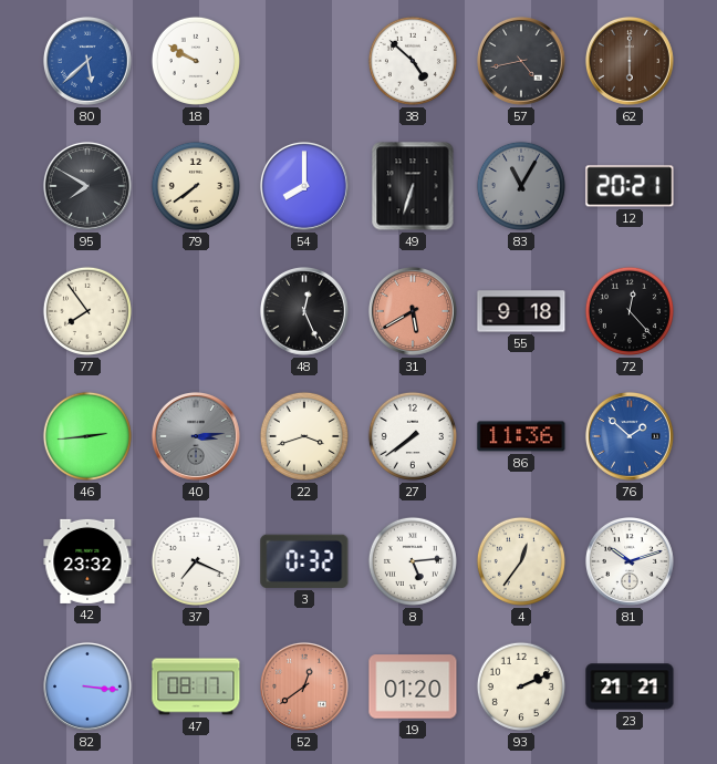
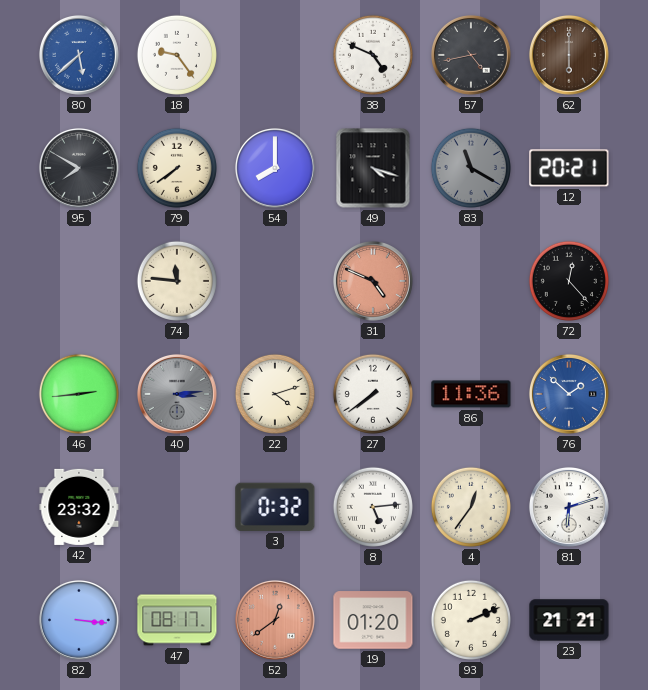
18: 9:50 -> 9:24 (177, 55)
38: 4:52 -> 4:49 (373, 55)
49: 6:33 -> 4:18 (373, 168)
83: 11:05 -> 11:20 (471, 168)
77: 7:54 -> none (87, 311)
74: none -> 11:46 (177, 281)
48: 12:26 -> none (304, 311)
31: 5:40 -> 4:49 (373, 281)
55: 9:18 -> none (521, 311)
22: 3:42 -> 4:12 (275, 394)
37: 7:19 -> none (196, 561)
81: 10:12 -> 6:12 (569, 507)
